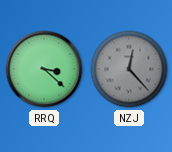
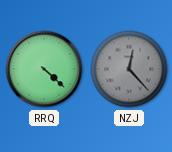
RRQ: 3:22 -> 4:22 (44, 69)
